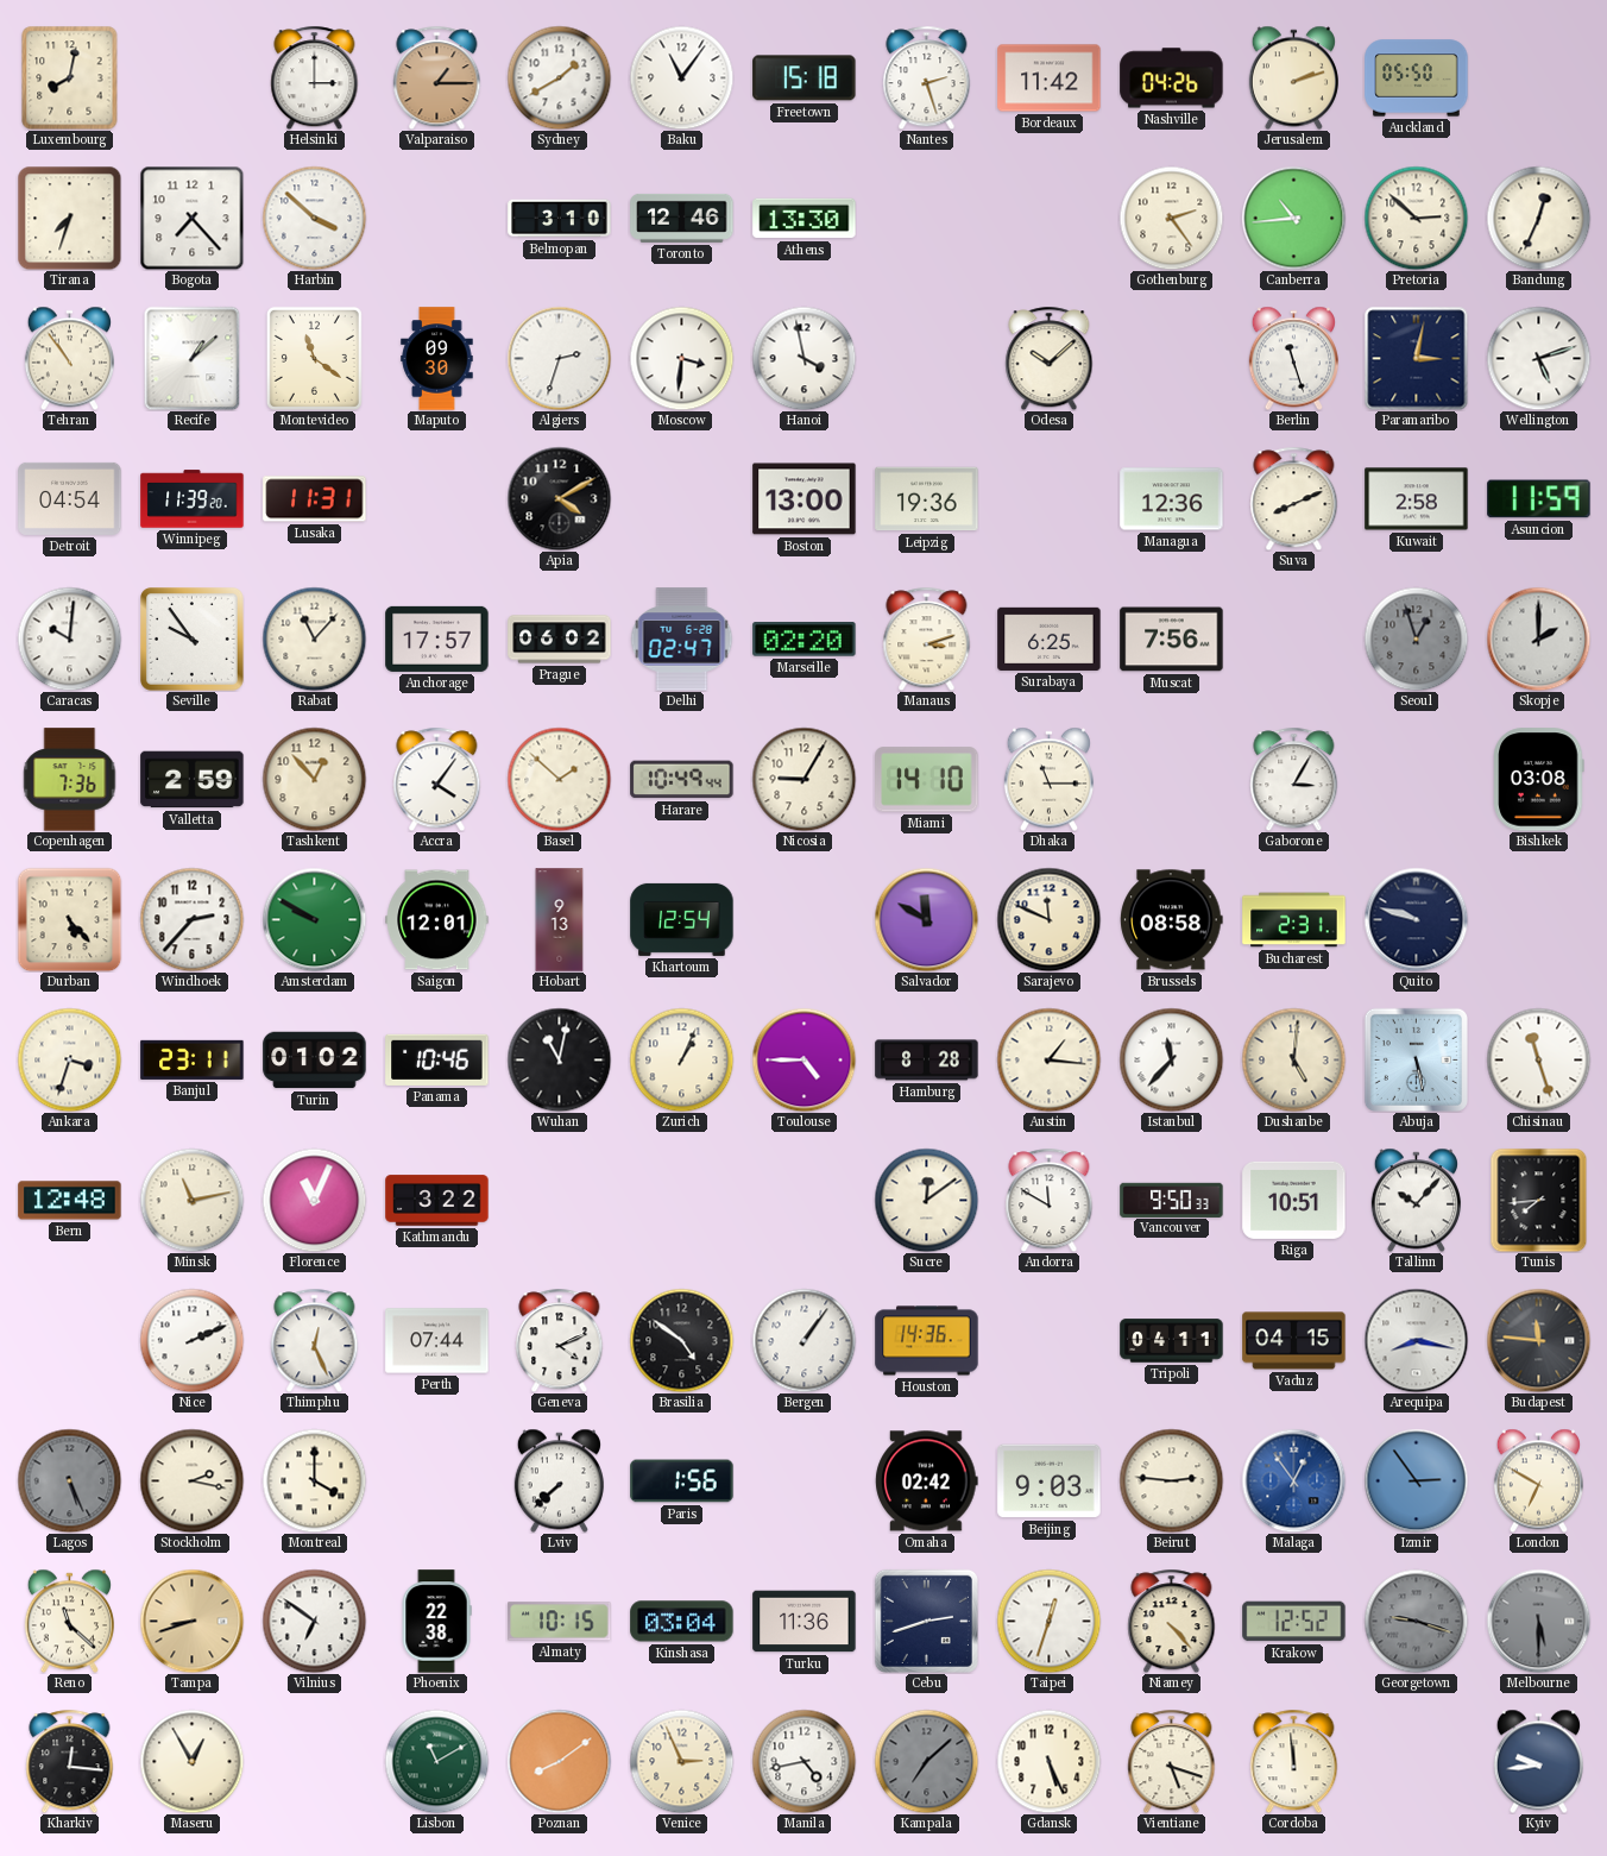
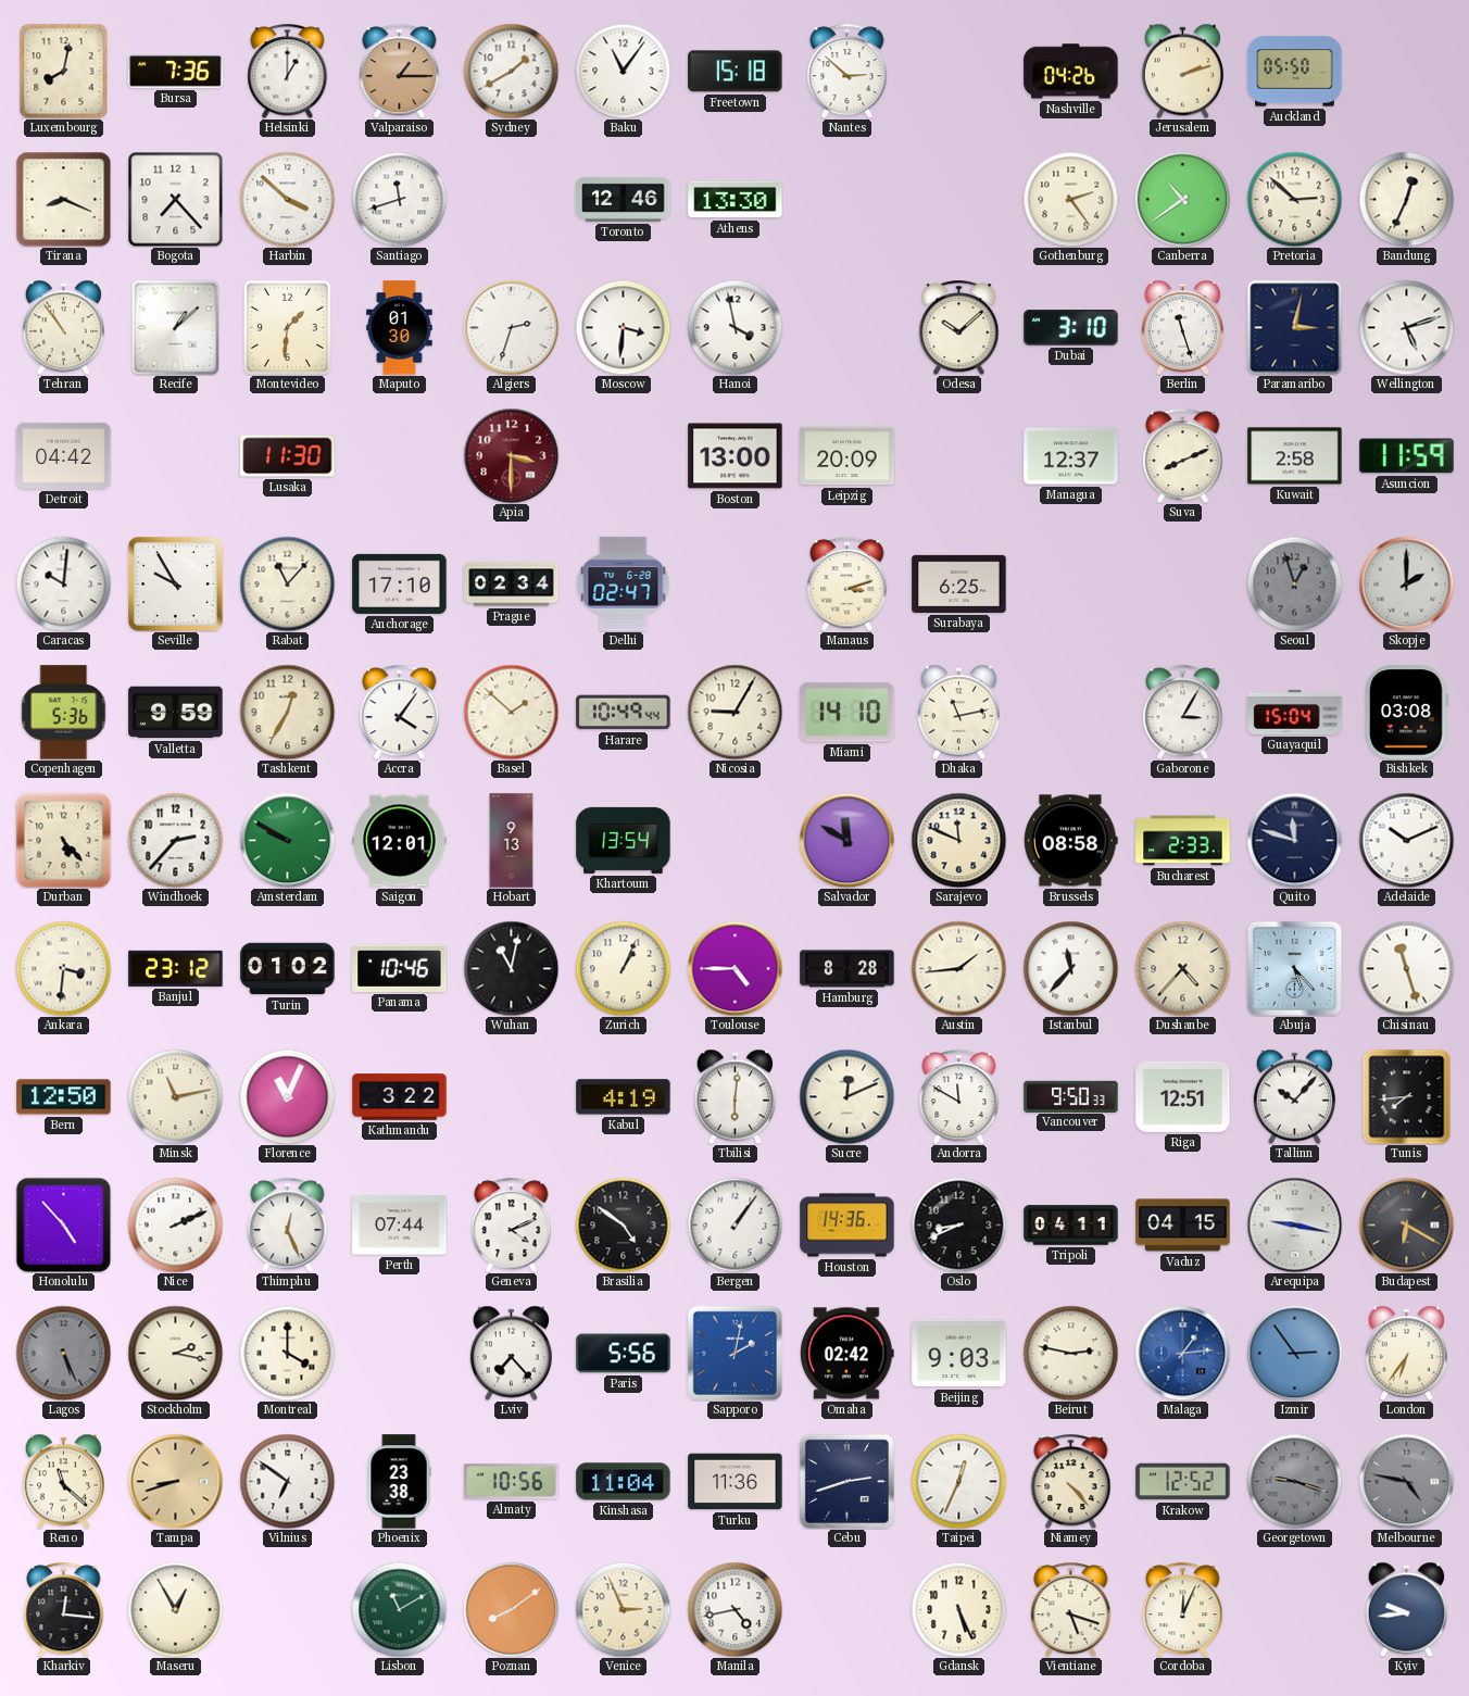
Bursa: none -> 7:36 (176, 72)
Helsinki: 3:00 -> 1:00 (288, 71)
Nantes: 2:27 -> 2:52 (847, 71)
Bordeaux: 11:42 -> none (1050, 78)
Tirana: 7:33 -> 8:19 (63, 199)
Santiago: none -> 11:42 (399, 199)
Belmopan: 3:10 -> none (560, 219)
Canberra: 10:44 -> 10:39 (1182, 199)
Montevideo: 11:21 -> 1:31 (287, 327)
Maputo: 09:30 -> 01:30 (400, 328)
Dubai: none -> 3:10 (1071, 328)
Detroit: 04:54 -> 04:42 (64, 455)
Winnipeg: 11:39 -> none (193, 499)
Lusaka: 11:31 -> 11:30 (288, 456)
Apia: 4:10 -> 3:30 (511, 455)
Apia dial: black -> burgundy (511, 455)
Leipzig: 19:36 -> 20:09 (847, 456)
Managua: 12:36 -> 12:37 (1071, 456)
Seville: 9:54 -> 9:55 (176, 585)
Anchorage: 17:57 -> 17:10 (400, 583)
Prague: 06:02 -> 02:34 (512, 585)
Marseille: 02:20 -> none (805, 640)
Muscat: 7:56 -> none (1172, 640)
Copenhagen: 7:36 -> 5:36 (64, 713)
Valletta: 2:59 -> 9:59 (176, 713)
Tashkent: 12:53 -> 12:35 (287, 712)
Dhaka: 11:15 -> 11:13 (958, 712)
Guayaquil: none -> 15:04 (1295, 712)
Khartoum: 12:54 -> 13:54 (624, 840)
Bucharest: 2:31 -> 2:33 (1183, 841)
Quito: 9:48 -> 11:48 (1294, 840)
Adelaide: none -> 10:11 (1406, 840)
Ankara: 3:33 -> 3:31 (63, 968)
Banjul: 23:11 -> 23:12 (176, 968)
Austin: 1:16 -> 1:44 (958, 968)
Dushanbe: 5:01 -> 4:37 (1182, 968)
Abuja: 5:28 -> 5:23 (1294, 968)
Bern: 12:48 -> 12:50 (64, 1097)
Kabul: none -> 4:19 (624, 1097)
Tbilisi: none -> 6:01 (734, 1096)
Sucre: 12:09 -> 12:11 (846, 1096)
Riga: 10:51 -> 12:51 (1183, 1096)
Honolulu: none -> 4:53 (63, 1224)
Oslo: none -> 8:41 (958, 1224)
Arequipa: 8:17 -> 9:17 (1294, 1224)
Budapest: 11:46 -> 6:20 (1406, 1224)
Lviv: 7:38 -> 7:23 (511, 1353)
Paris: 1:56 -> 5:56 (624, 1354)
Sapporo: none -> 2:02 (734, 1353)
Beirut: 2:46 -> 2:47 (1070, 1353)
Malaga: 12:54 -> 1:14 (1182, 1353)
London: 6:50 -> 6:36 (1406, 1353)
Phoenix: 22:38 -> 23:38 (399, 1482)
Almaty: 10:15 -> 10:56 (512, 1482)
Kinshasa: 03:04 -> 11:04 (624, 1482)
Taipei: 12:33 -> 12:34 (958, 1481)
Melbourne: 5:30 -> 4:47 (1406, 1481)
Kampala: 7:08 -> none (926, 1761)
Cordoba: 11:59 -> 12:04 (1183, 1609)
